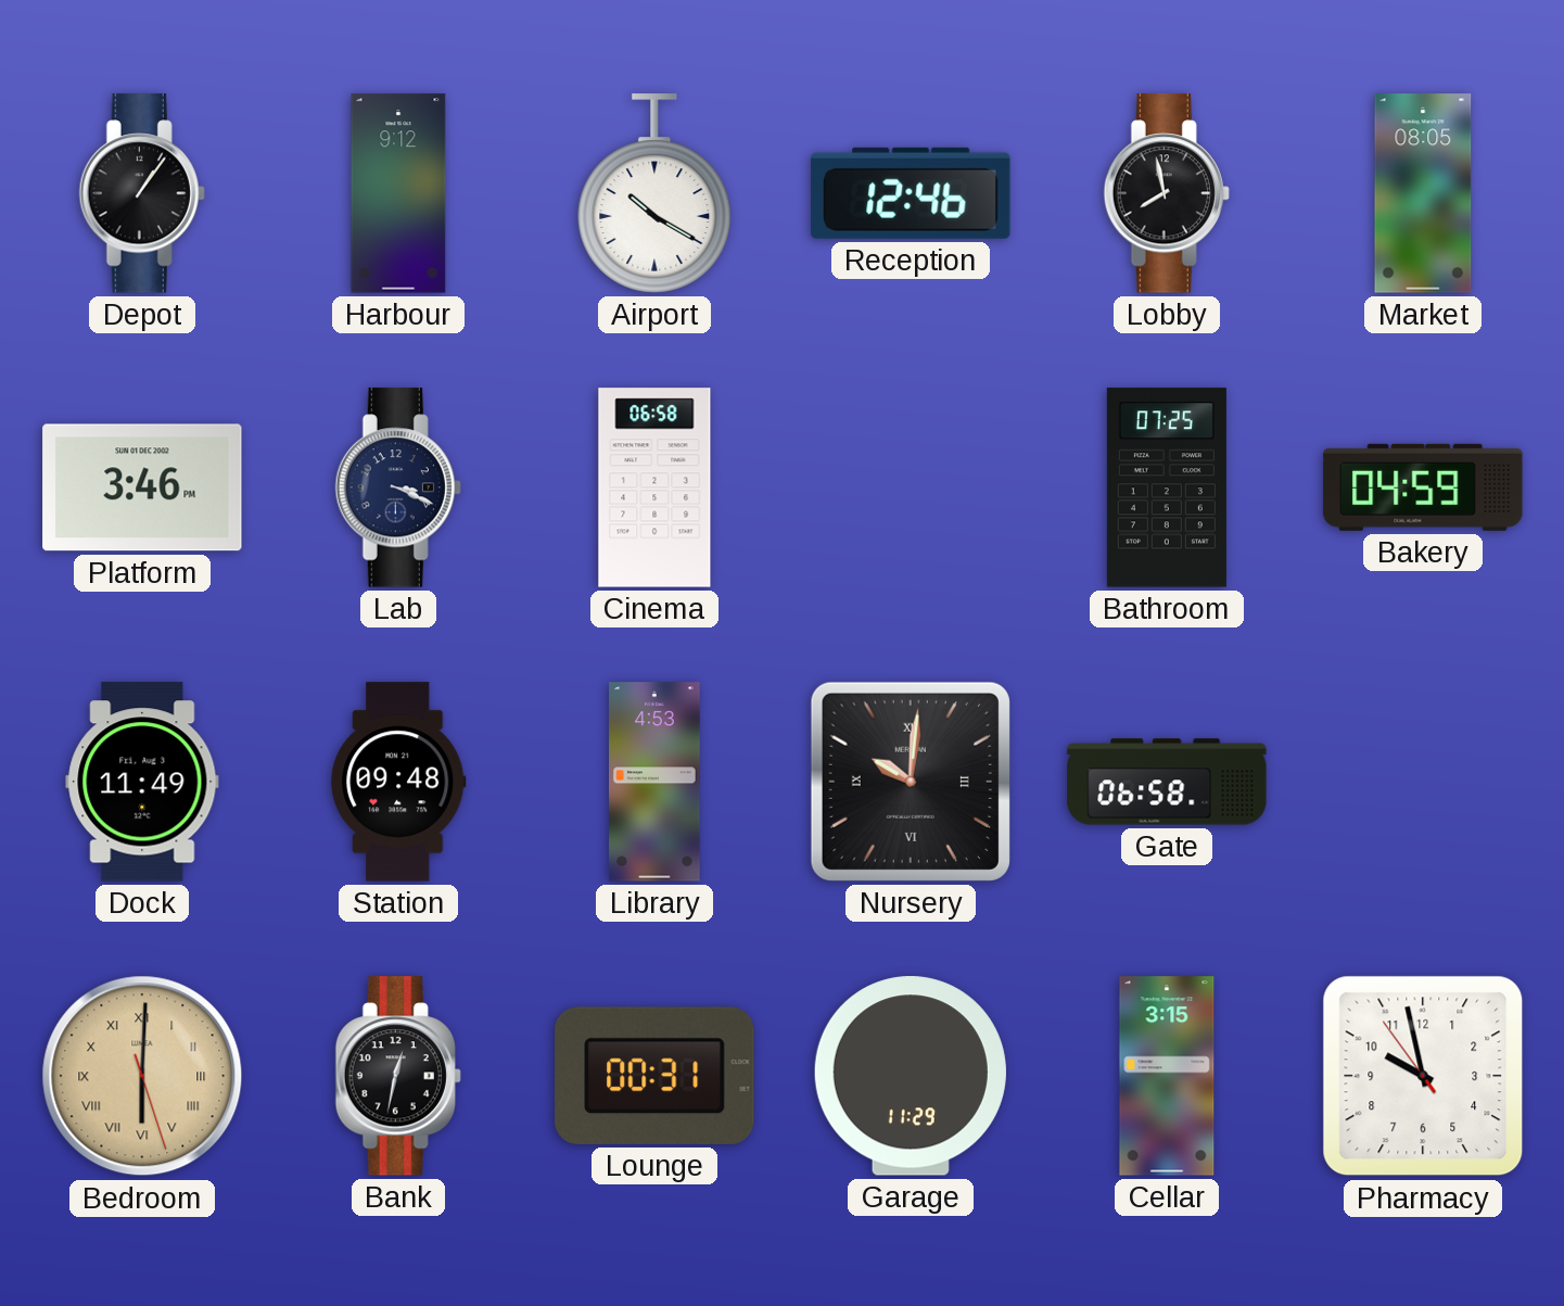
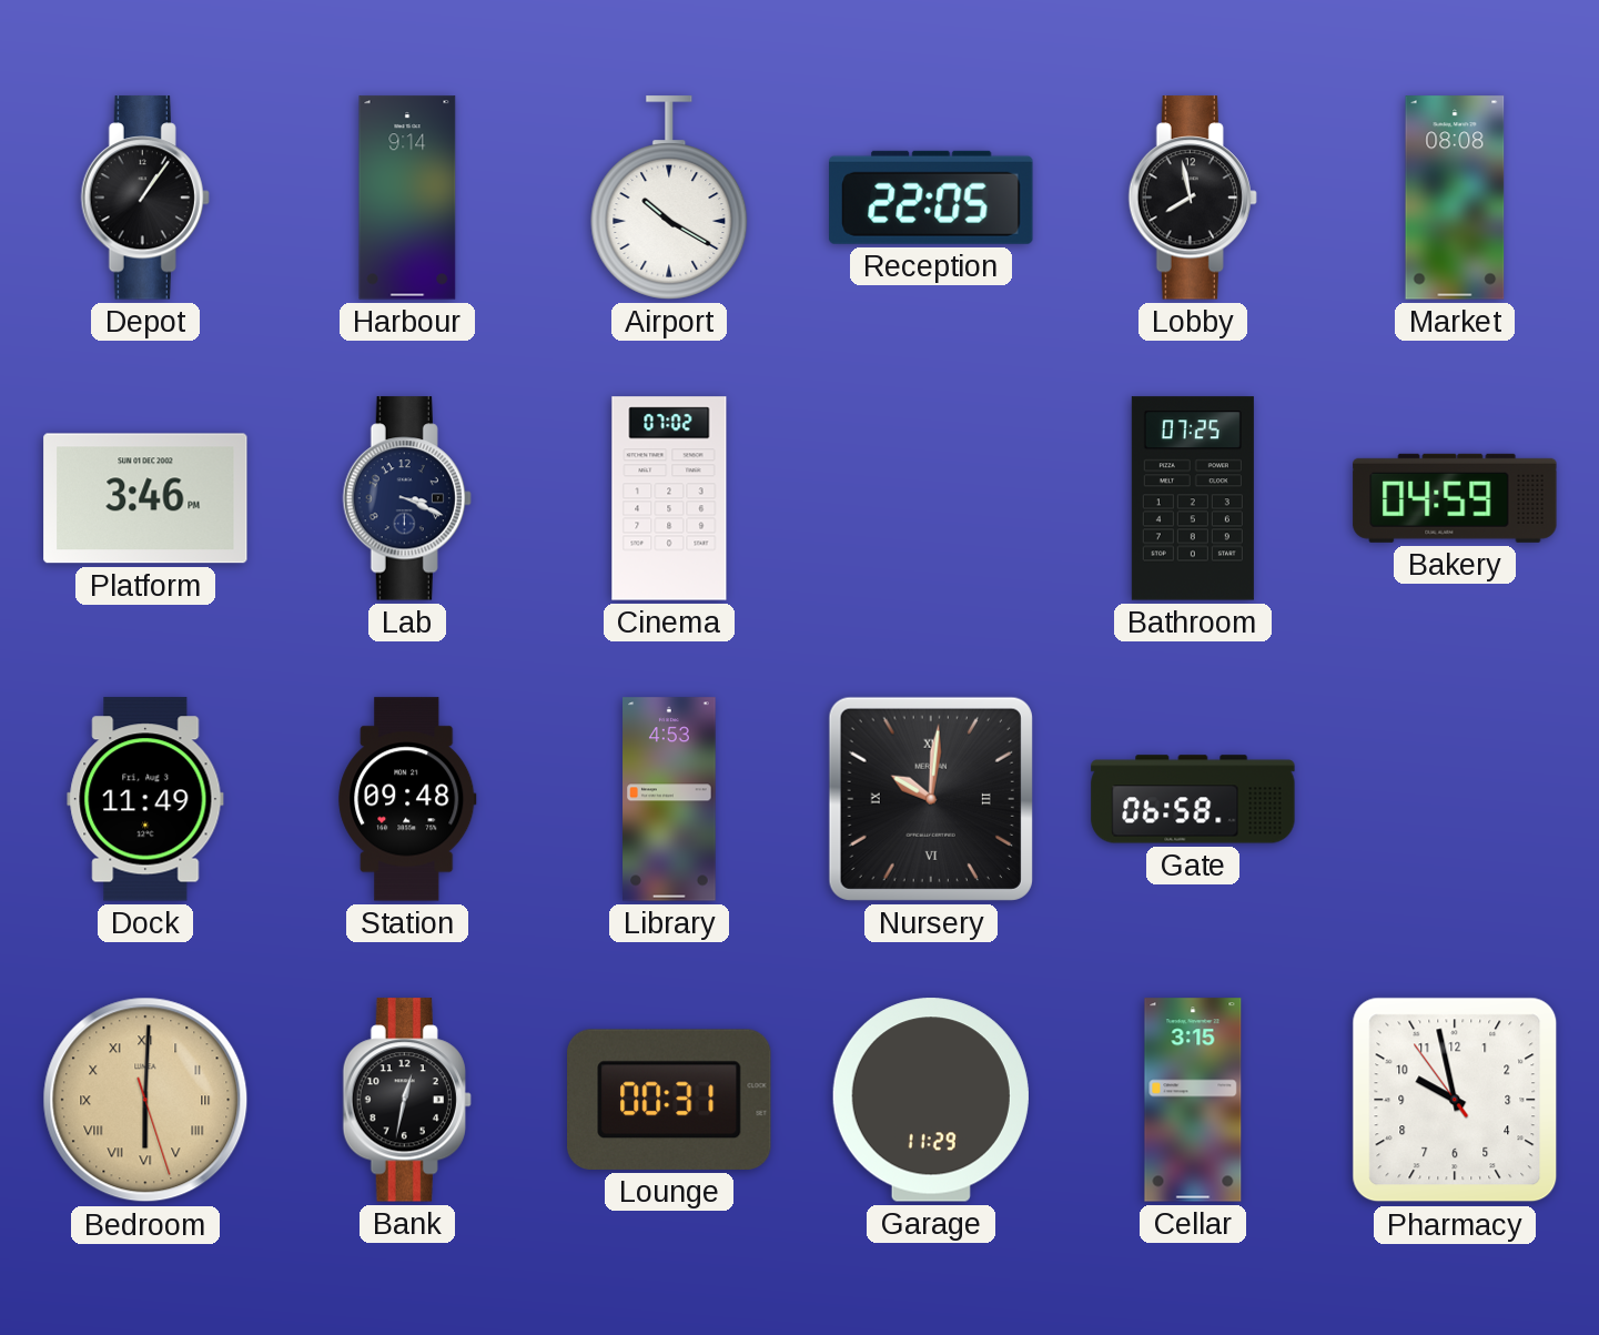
Harbour: 9:12 -> 9:14 (407, 198)
Reception: 12:46 -> 22:05 (931, 198)
Market: 08:05 -> 08:08 (1455, 198)
Cinema: 06:58 -> 07:02 (669, 498)
